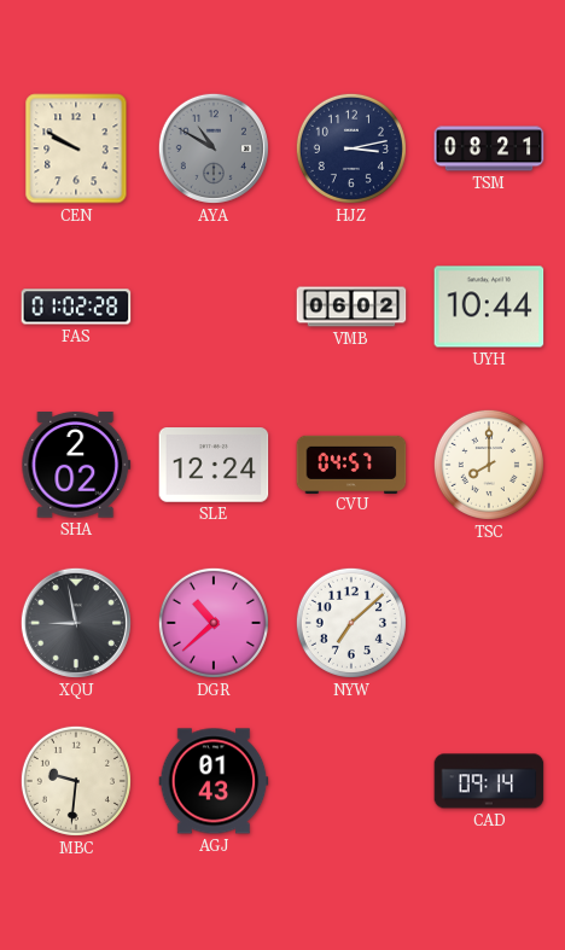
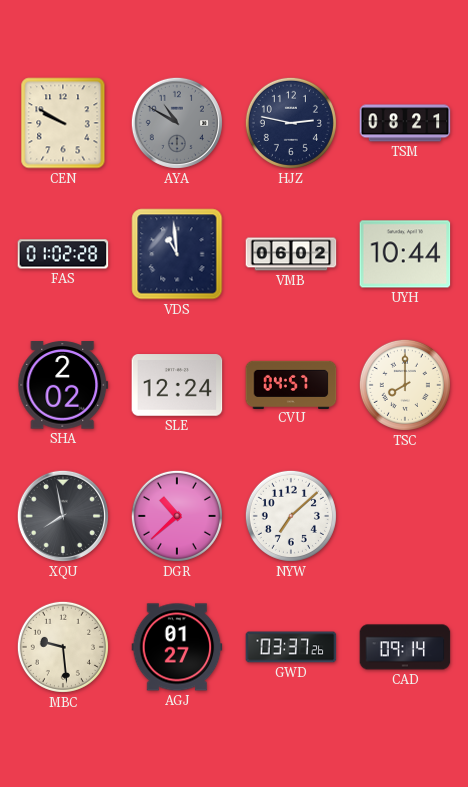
HJZ: 3:13 -> 2:47 (291, 123)
VDS: none -> 10:59 (177, 254)
XQU: 8:58 -> 7:58 (63, 516)
MBC: 9:31 -> 9:29 (63, 647)
AGJ: 01:43 -> 01:27 (177, 647)
GWD: none -> 03:37 (291, 647)
